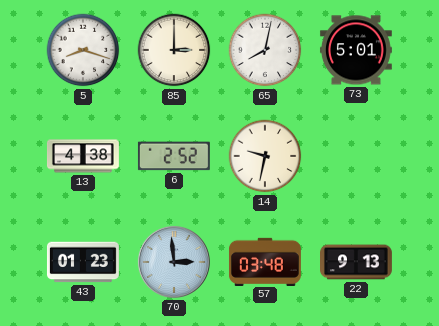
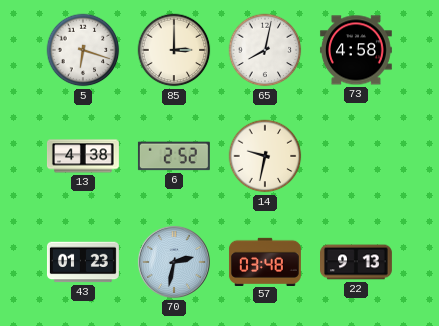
5: 8:18 -> 6:18 (83, 50)
73: 5:01 -> 4:58 (356, 50)
70: 2:59 -> 2:32 (174, 262)
